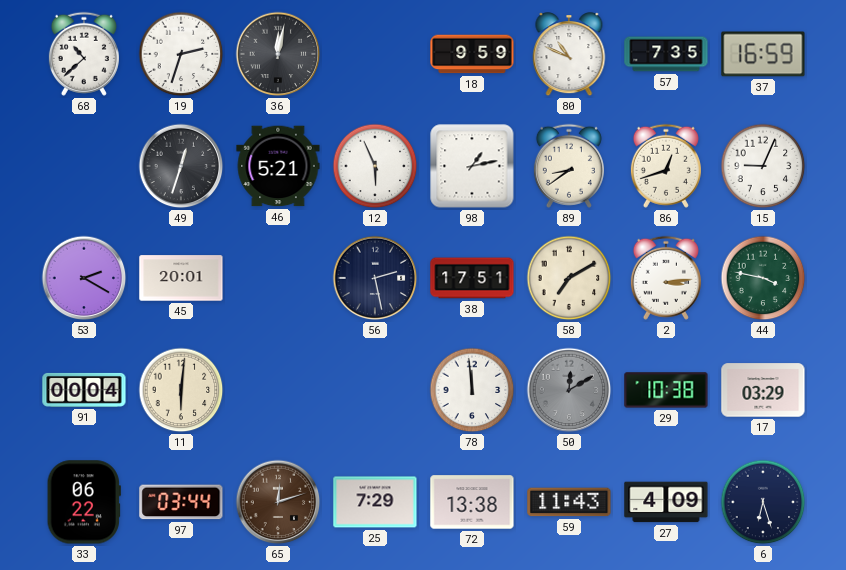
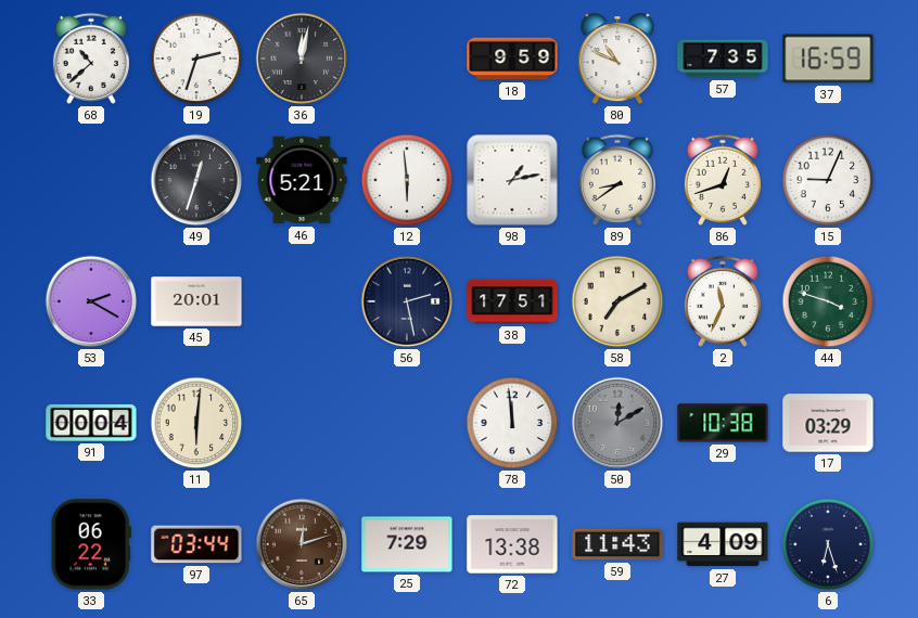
12: 5:56 -> 5:59 (407, 180)
2: 3:14 -> 11:34 (723, 301)
44: 3:47 -> 3:48 (828, 301)
